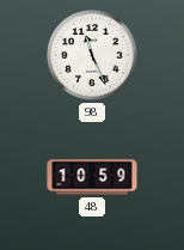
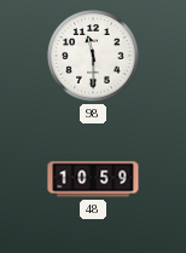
98: 11:26 -> 11:30 (93, 56)
